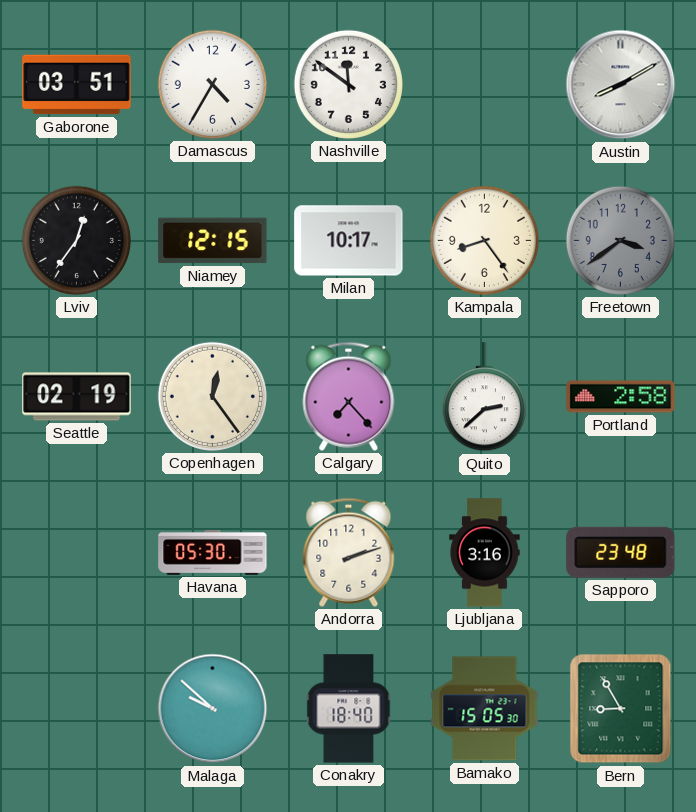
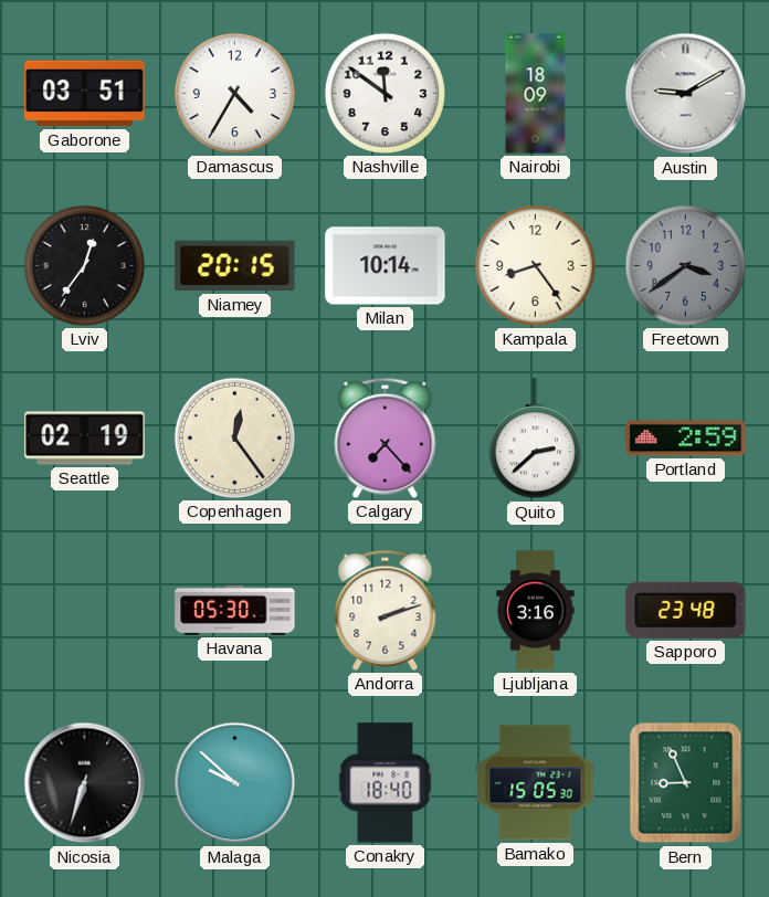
Nairobi: none -> 18:09 (536, 94)
Austin: 8:10 -> 9:10 (686, 94)
Niamey: 12:15 -> 20:15 (235, 266)
Milan: 10:17 -> 10:14 (386, 266)
Portland: 2:58 -> 2:59 (686, 439)
Nicosia: none -> 6:33 (85, 783)
Bern: 8:55 -> 8:56 (686, 783)
